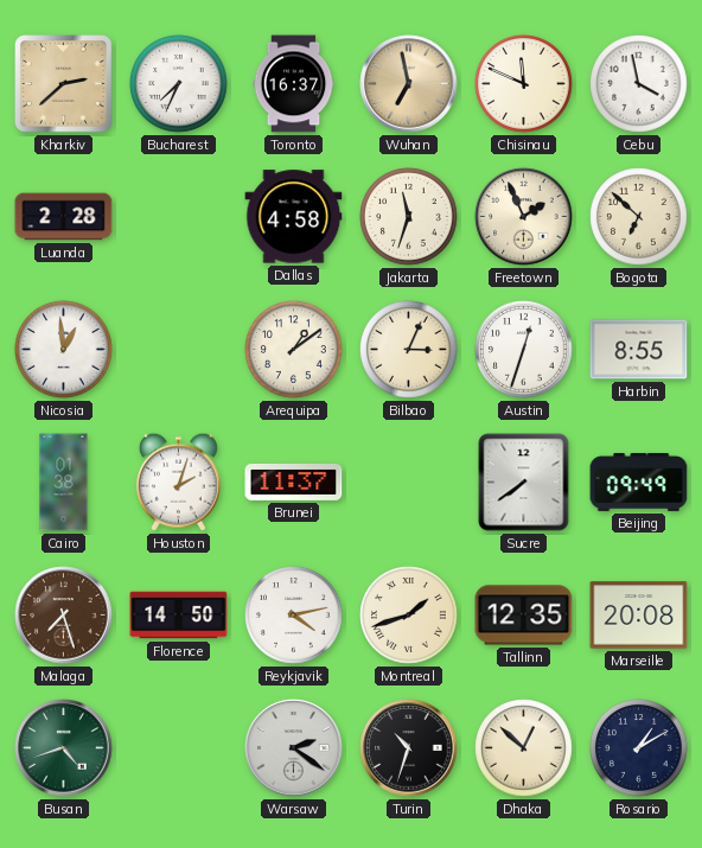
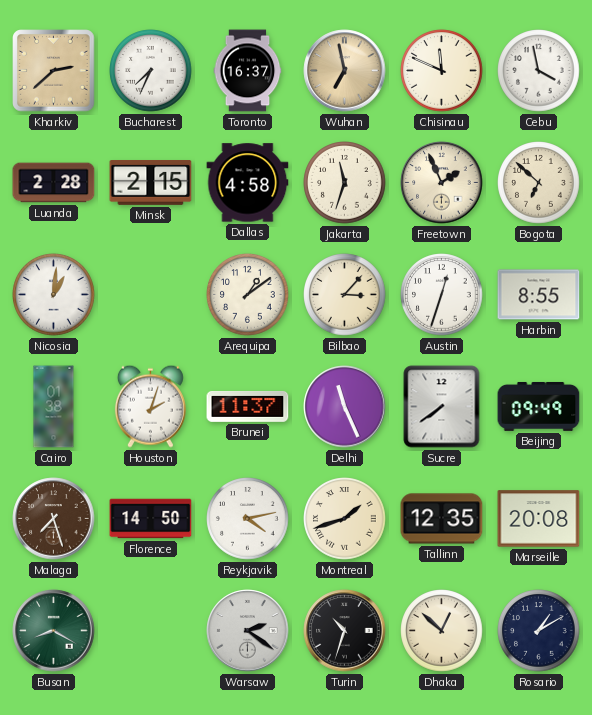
Minsk: none -> 2:15 (151, 183)
Nicosia: 12:59 -> 1:01 (54, 295)
Bilbao: 3:04 -> 3:07 (345, 295)
Delhi: none -> 11:26 (345, 407)
Busan: 4:42 -> 8:20 (54, 631)
